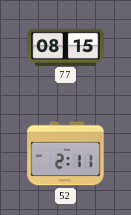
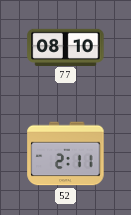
77: 08:15 -> 08:10 (66, 47)
